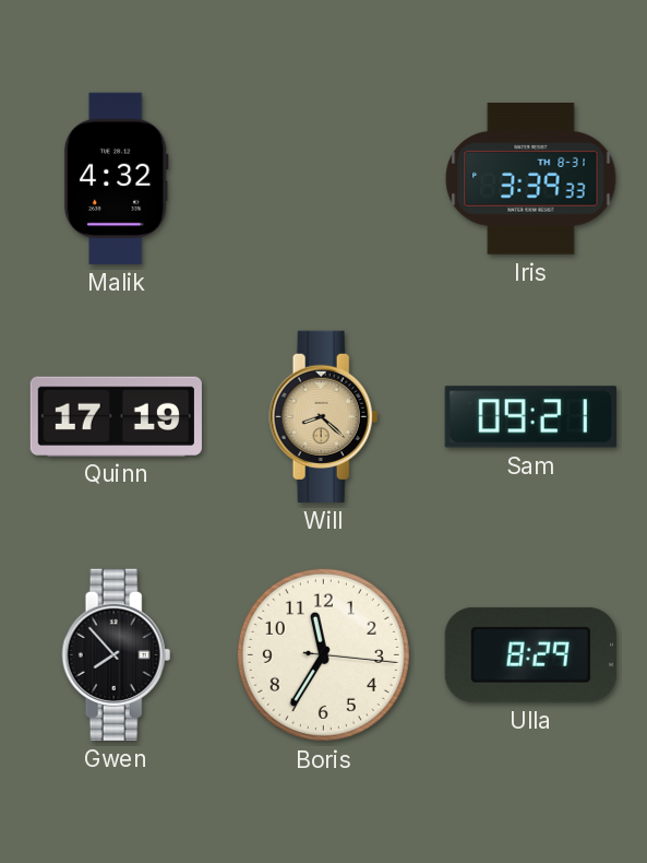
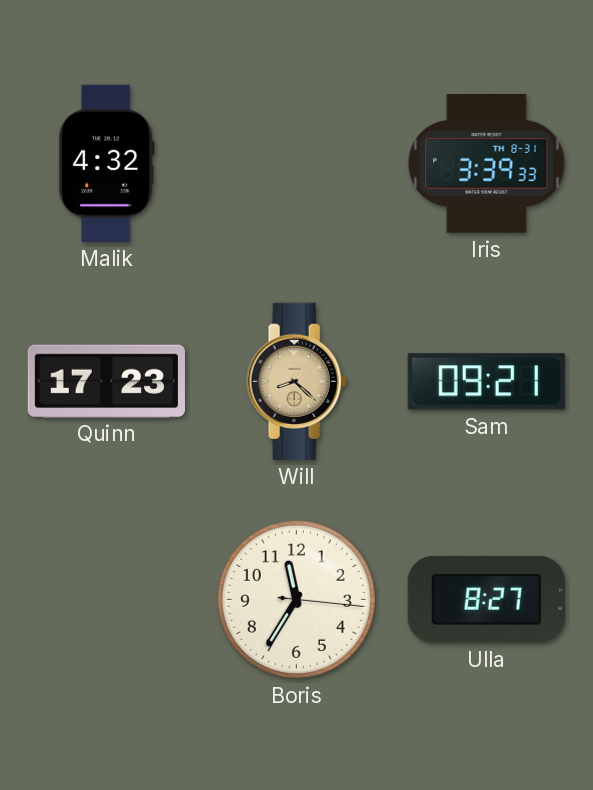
Quinn: 17:19 -> 17:23 (106, 381)
Gwen: 7:53 -> none (117, 654)
Ulla: 8:29 -> 8:27 (486, 599)
